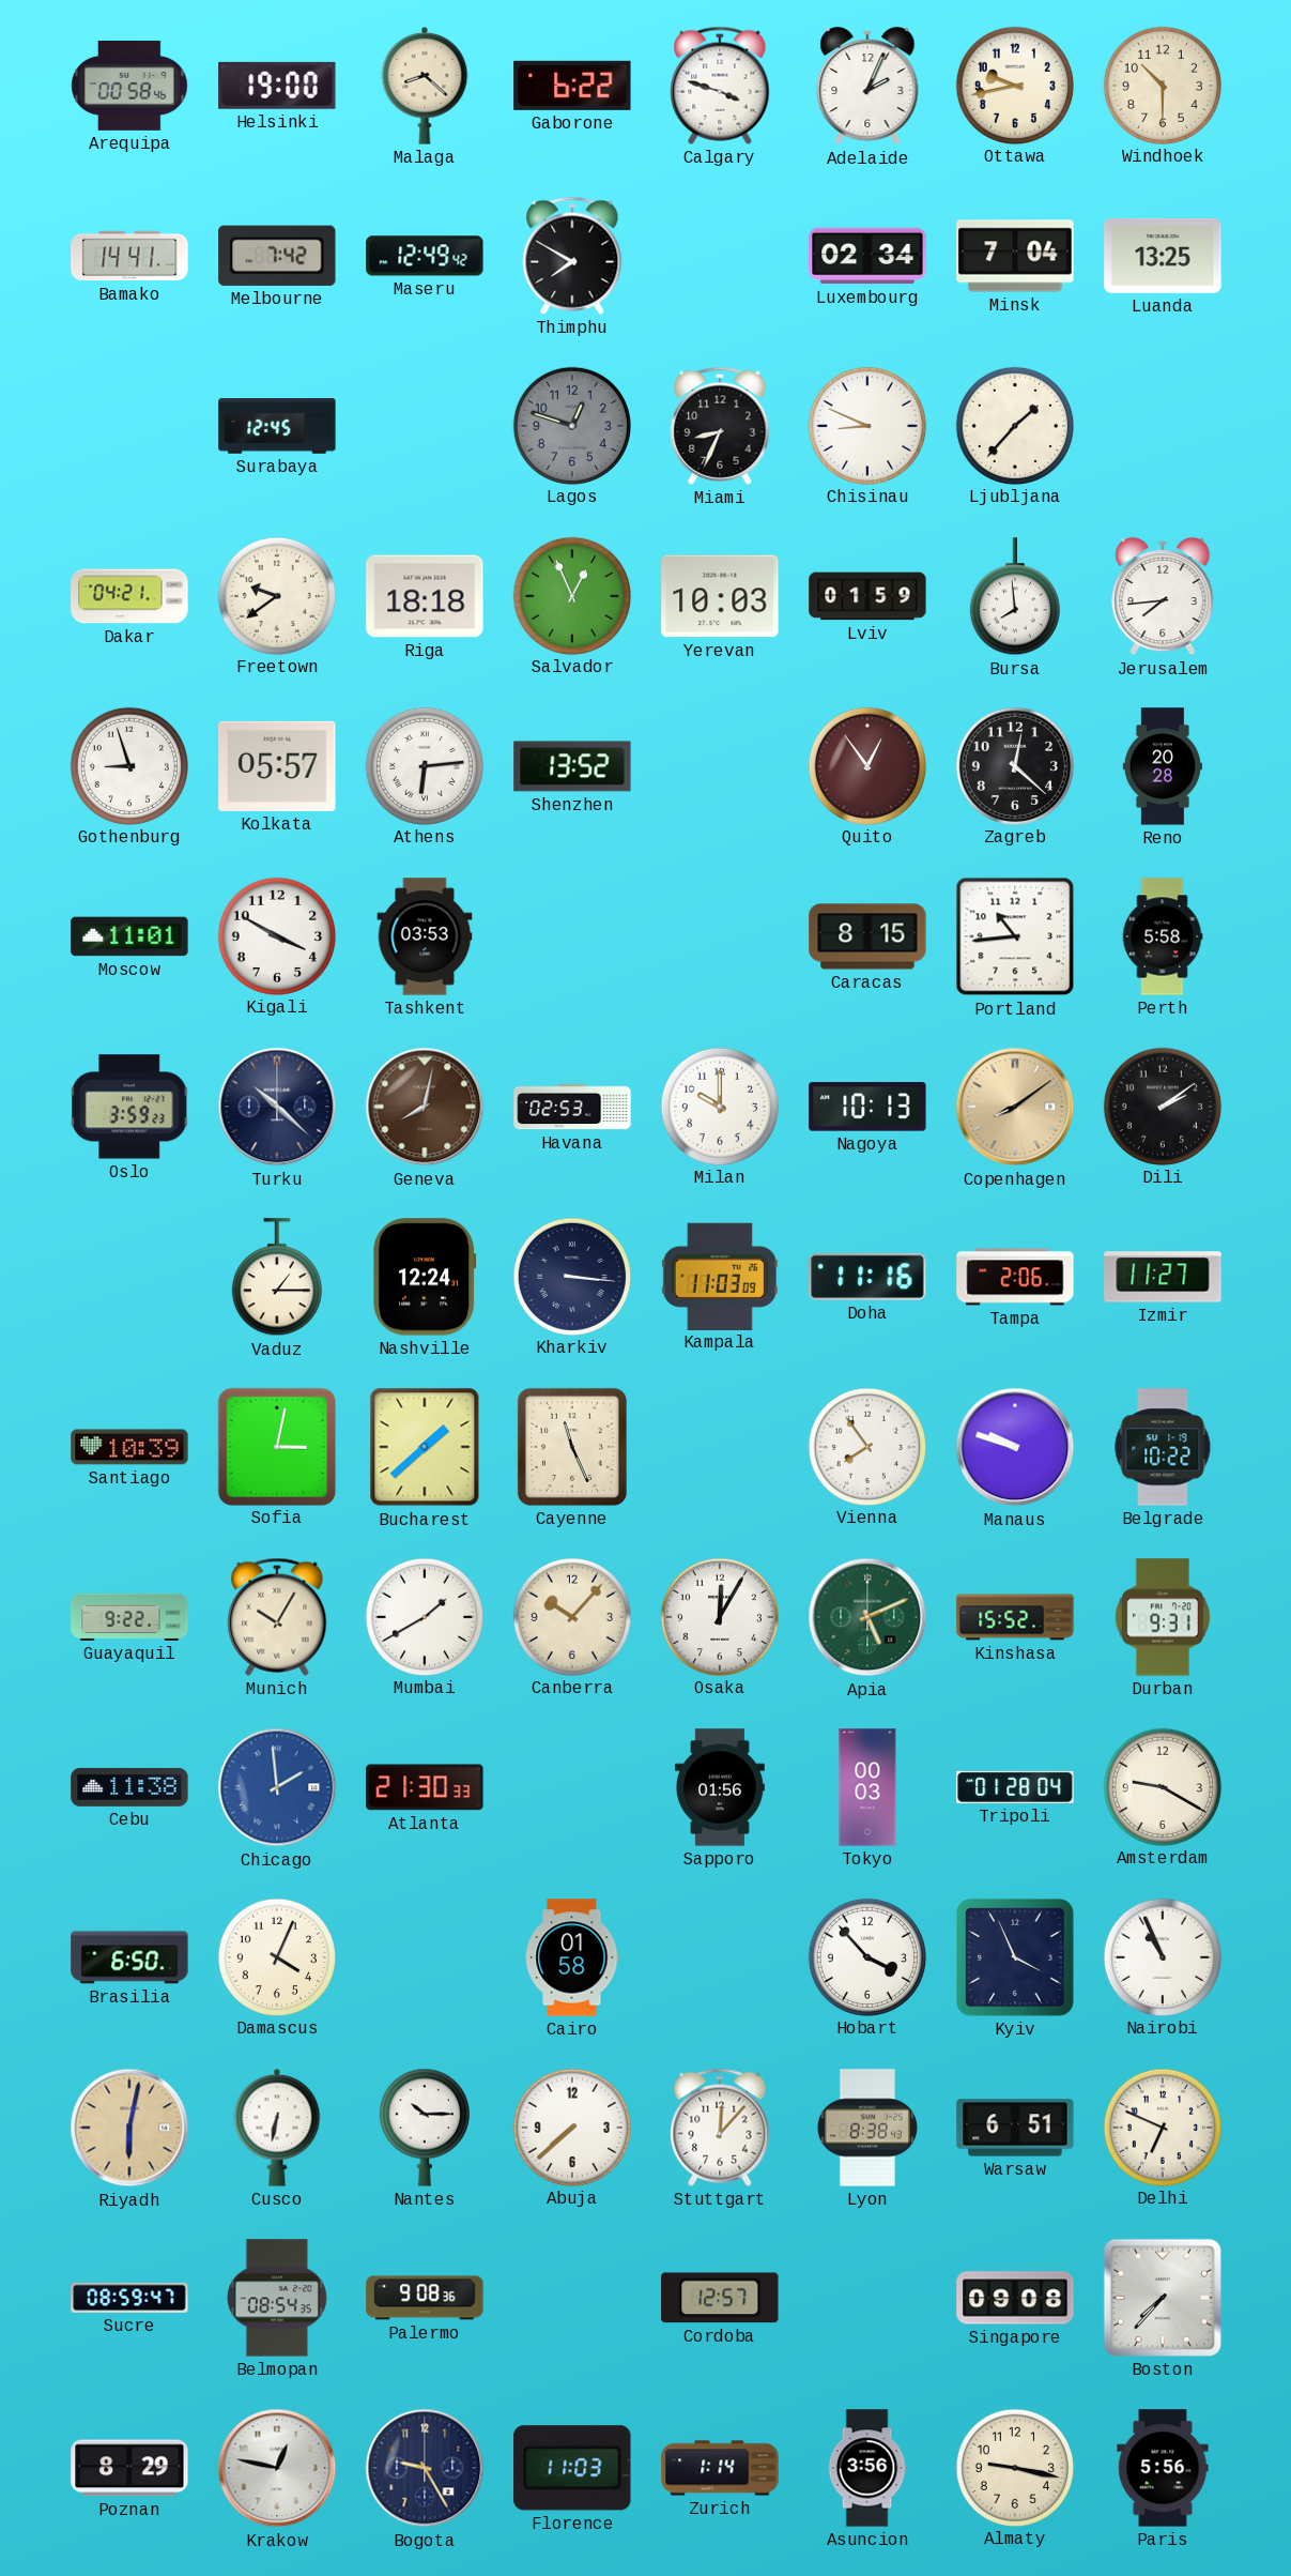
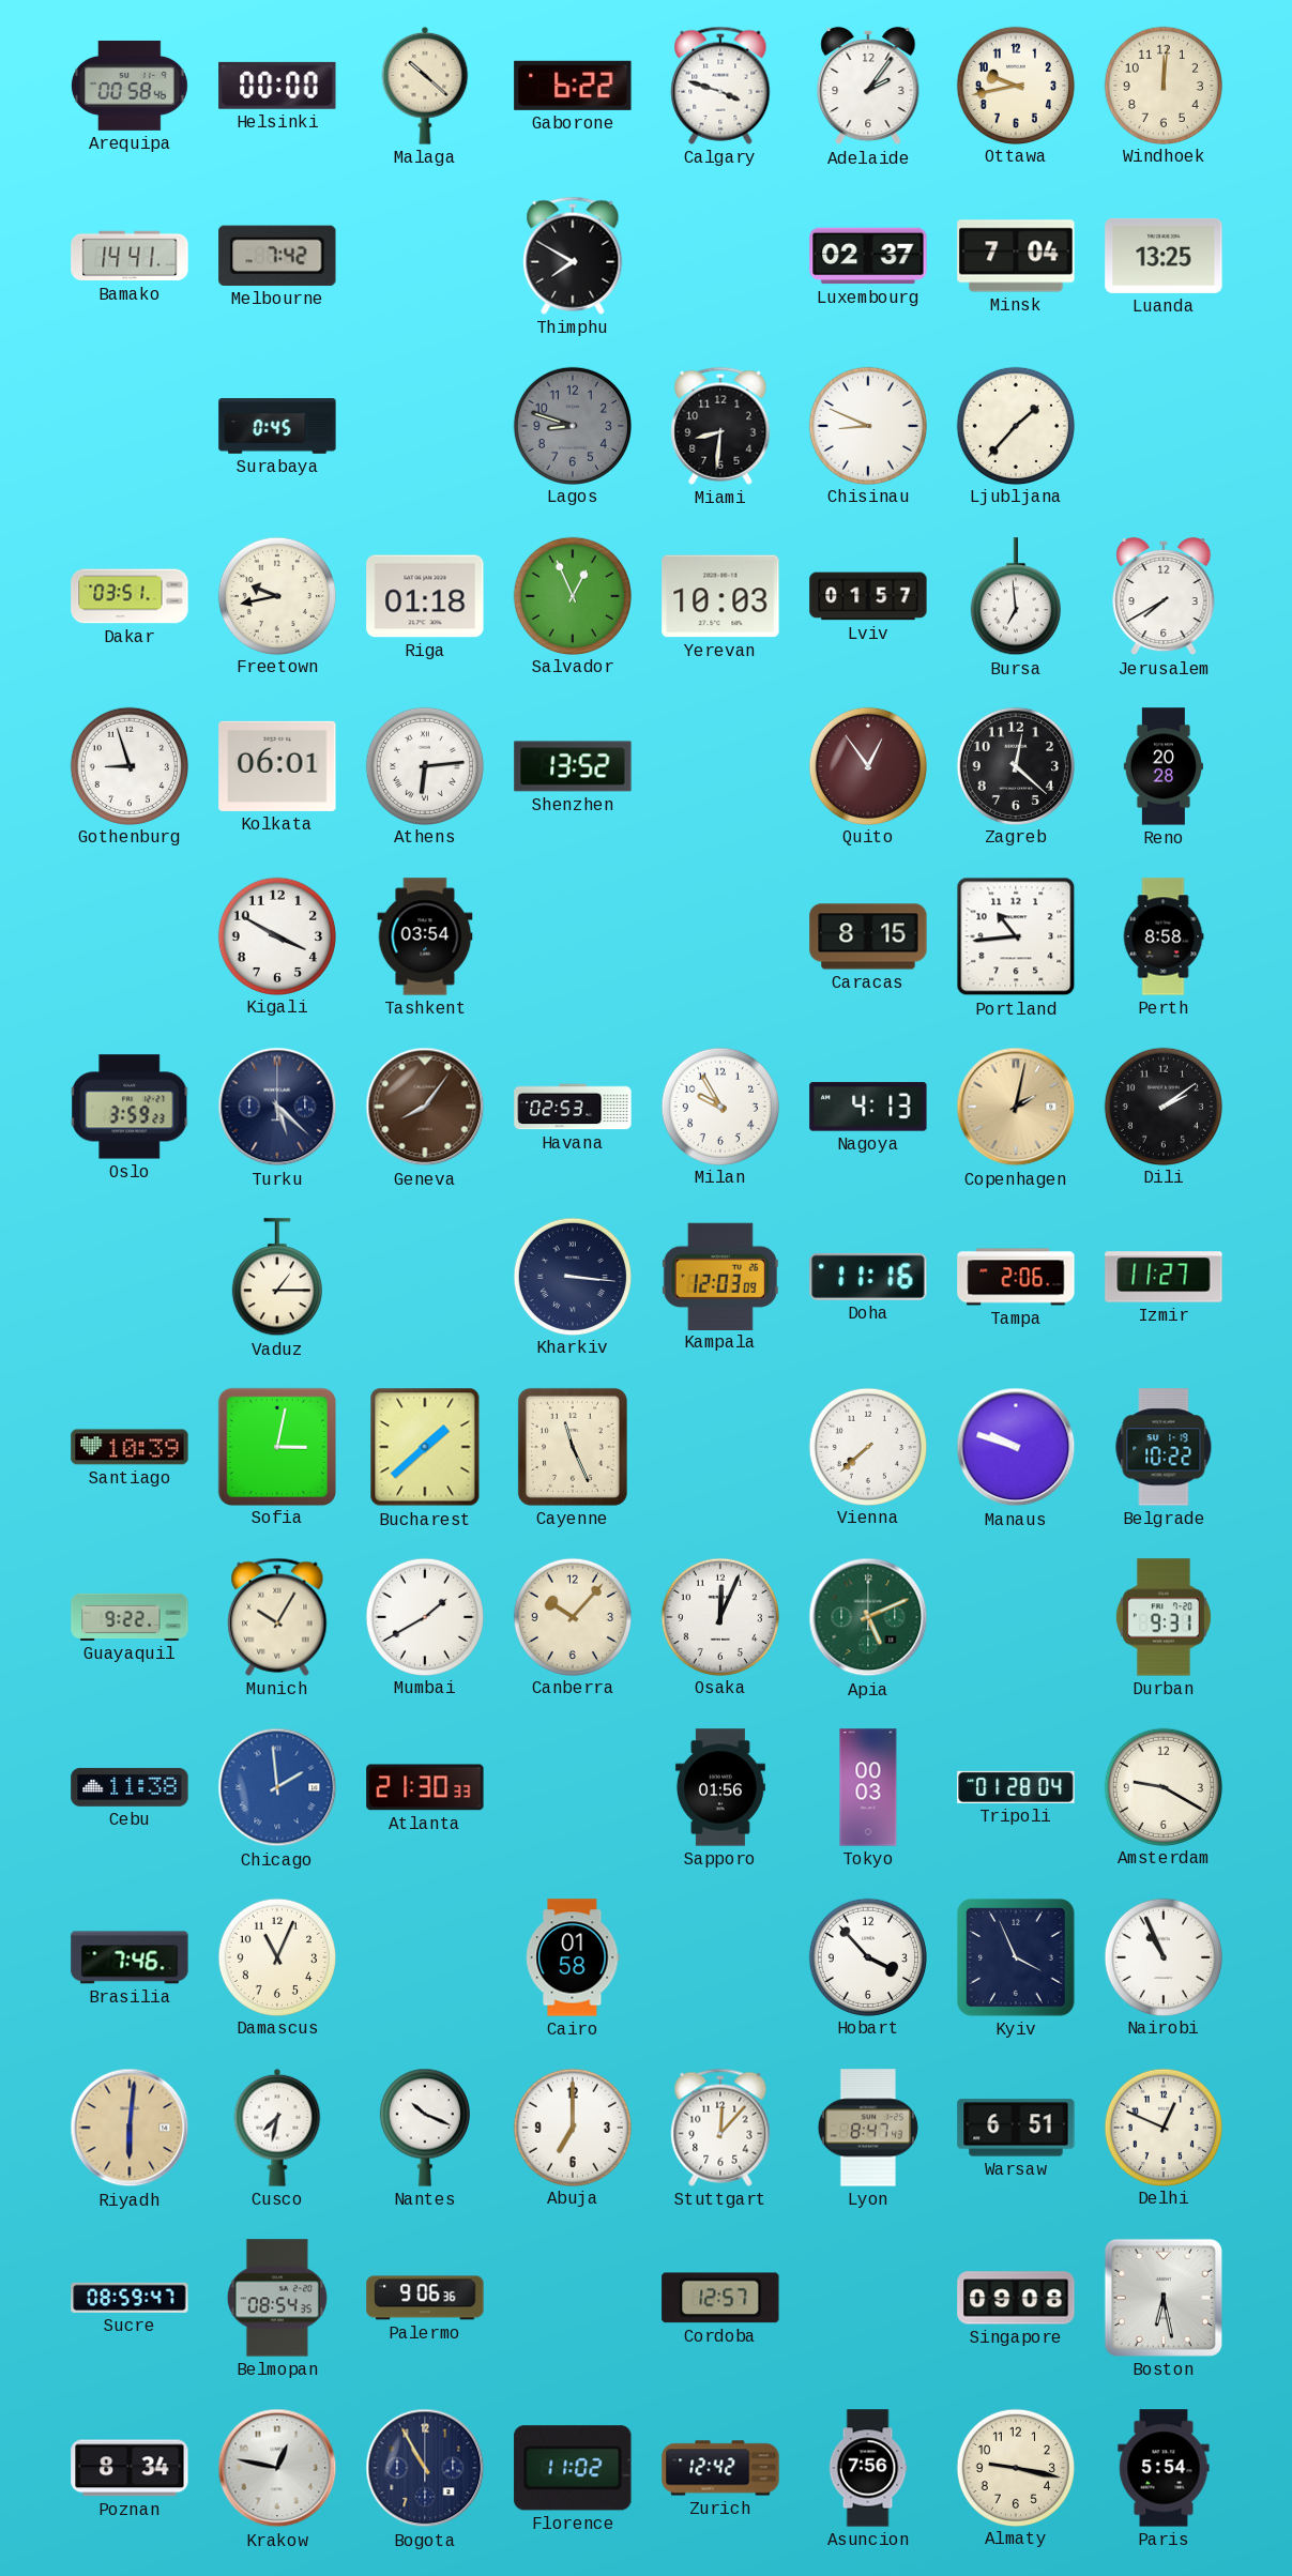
Helsinki: 19:00 -> 00:00 (277, 86)
Malaga: 8:22 -> 10:22 (425, 86)
Adelaide: 2:04 -> 2:06 (868, 86)
Windhoek: 10:30 -> 12:01 (1162, 85)
Maseru: 12:49 -> none (425, 256)
Luxembourg: 02:34 -> 02:37 (868, 256)
Surabaya: 12:45 -> 0:45 (277, 426)
Lagos: 12:48 -> 8:48 (572, 425)
Miami: 8:34 -> 8:31 (720, 426)
Dakar: 04:21 -> 03:51 (130, 596)
Freetown: 9:39 -> 9:43 (276, 595)
Riga: 18:18 -> 01:18 (425, 596)
Lviv: 01:59 -> 01:57 (868, 596)
Bursa: 7:59 -> 6:59 (1016, 597)
Jerusalem: 7:44 -> 7:40 (1164, 596)
Kolkata: 05:57 -> 06:01 (277, 766)
Moscow: 11:01 -> none (129, 936)
Tashkent: 03:53 -> 03:54 (425, 936)
Perth: 5:58 -> 8:58 (1164, 936)
Turku: 10:22 -> 5:22 (277, 1107)
Geneva: 8:02 -> 8:06 (425, 1107)
Milan: 10:00 -> 9:55 (719, 1106)
Nagoya: 10:13 -> 4:13 (868, 1107)
Copenhagen: 8:09 -> 2:02 (1016, 1107)
Nashville: 12:24 -> none (425, 1277)
Kampala: 11:03 -> 12:03 (720, 1276)
Vienna: 7:54 -> 7:38 (867, 1446)
Osaka: 12:05 -> 12:04 (719, 1616)
Kinshasa: 15:52 -> none (1015, 1617)
Brasilia: 6:50 -> 7:46 (130, 1957)
Damascus: 4:04 -> 11:04 (276, 1956)
Riyadh: 6:02 -> 6:01 (130, 2128)
Cusco: 6:32 -> 7:32 (277, 2128)
Nantes: 10:15 -> 10:19 (425, 2128)
Abuja: 7:38 -> 7:00 (572, 2127)
Lyon: 8:38 -> 8:47 (868, 2128)
Delhi: 6:49 -> 12:49 (1162, 2127)
Palermo: 9:08 -> 9:06 (425, 2298)
Boston: 7:37 -> 6:28 (1164, 2298)
Poznan: 8:29 -> 8:34 (130, 2468)
Bogota: 9:25 -> 10:55 (425, 2468)
Florence: 11:03 -> 11:02 (573, 2468)
Zurich: 1:14 -> 12:42 (720, 2468)
Asuncion: 3:56 -> 7:56 (868, 2468)
Paris: 5:56 -> 5:54 (1164, 2468)
